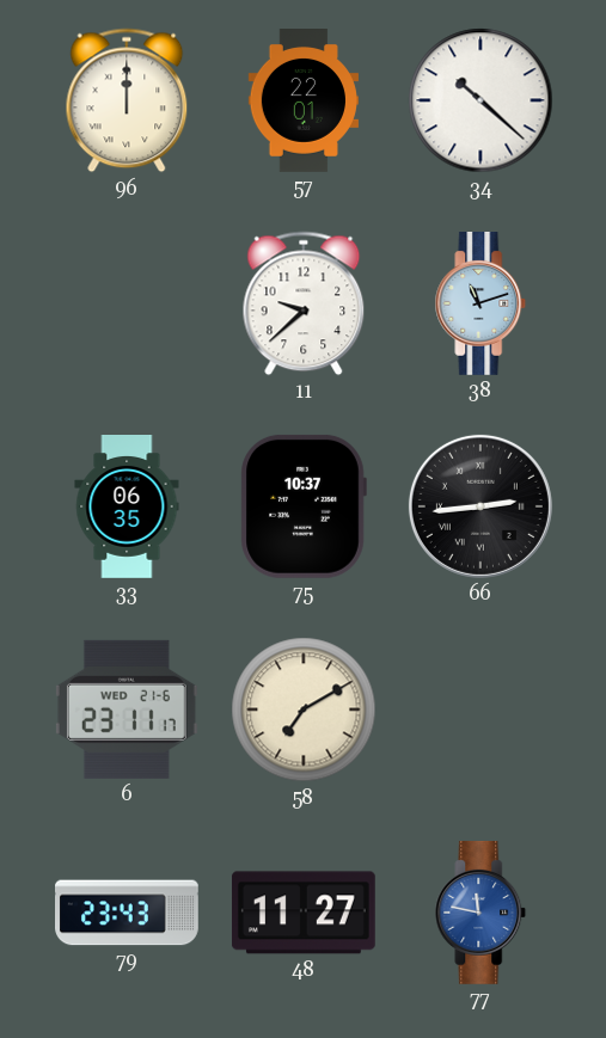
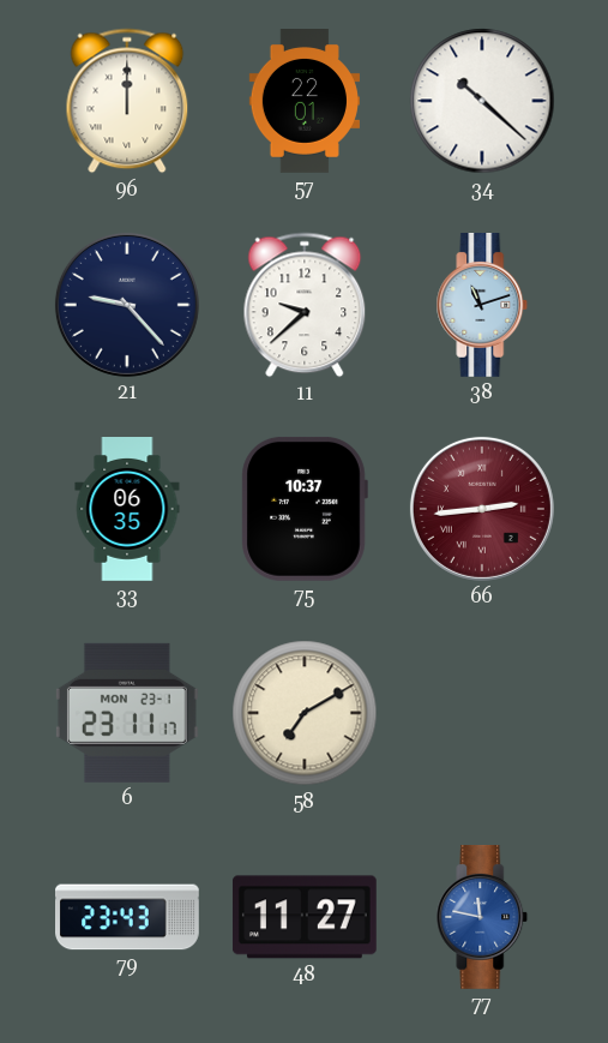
21: none -> 9:23 (127, 305)
66 dial: black -> burgundy (482, 509)
6 date: WED 21-6 -> MON 23-1 (127, 713)
